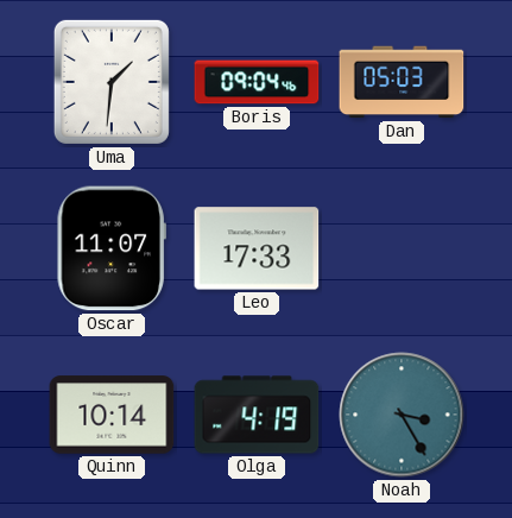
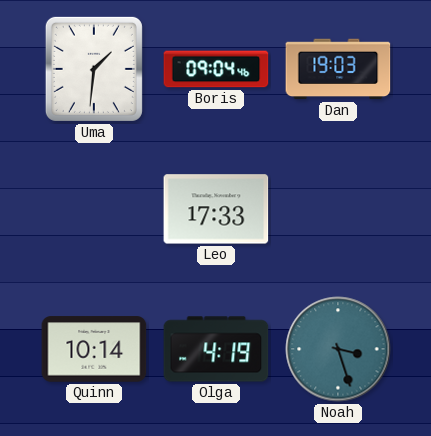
Dan: 05:03 -> 19:03 (338, 69)
Oscar: 11:07 -> none (112, 248)
Noah: 3:25 -> 3:27 (338, 349)
